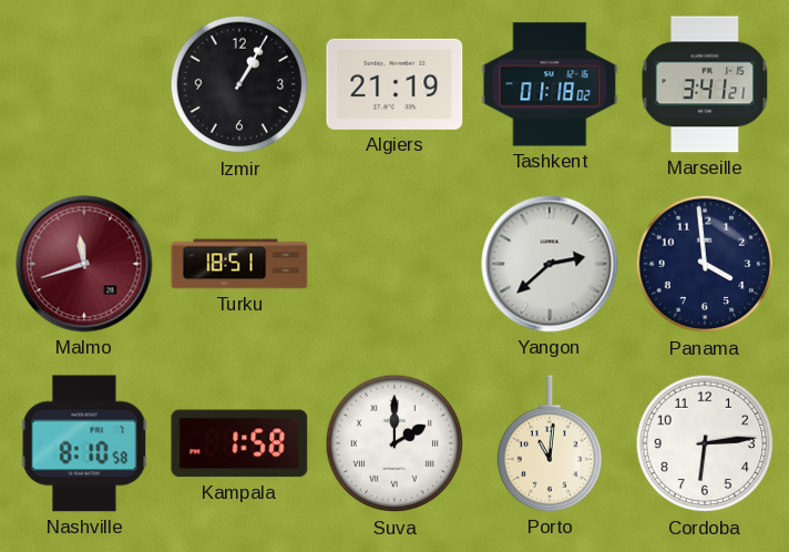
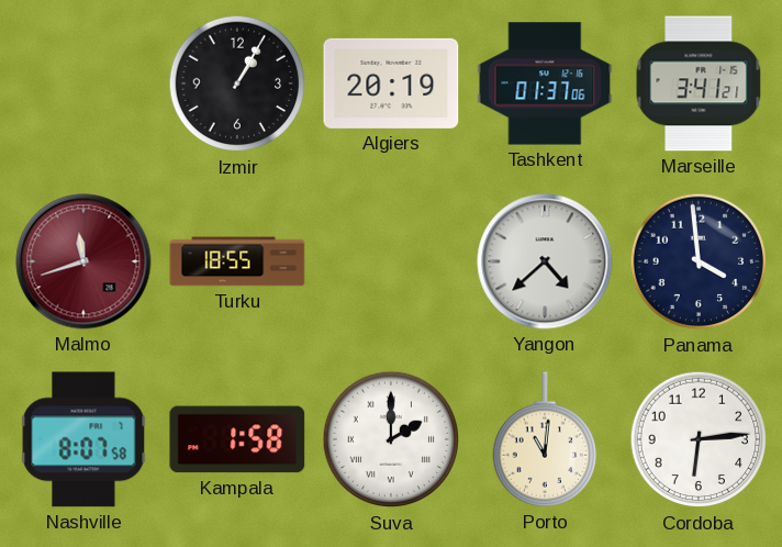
Algiers: 21:19 -> 20:19 (391, 83)
Tashkent: 01:18 -> 01:37 (545, 83)
Turku: 18:51 -> 18:55 (237, 261)
Yangon: 2:38 -> 4:38 (545, 261)
Nashville: 8:10 -> 8:07 (83, 439)
